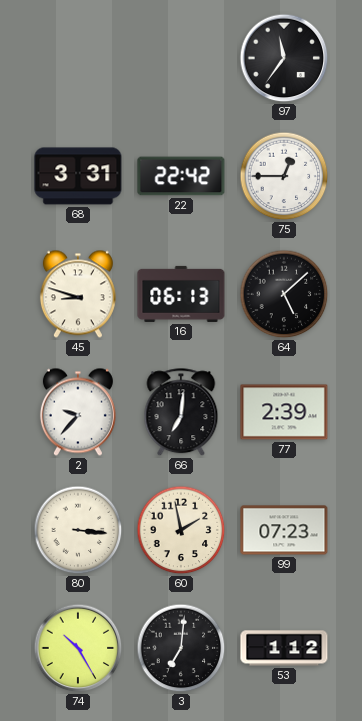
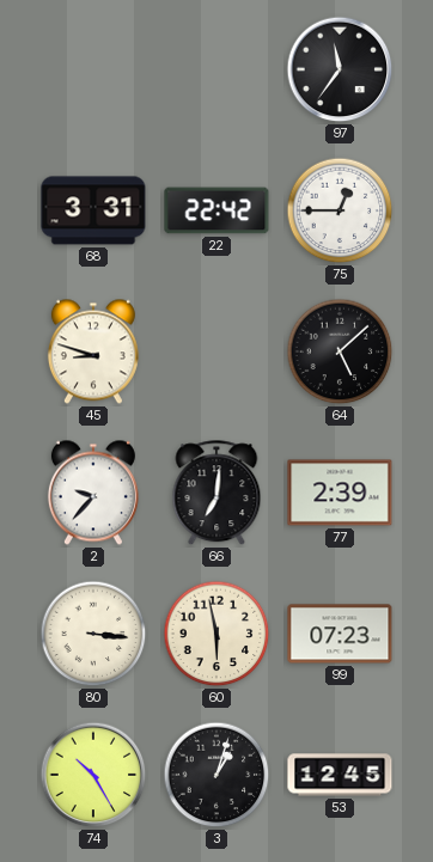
16: 06:13 -> none (181, 294)
60: 1:58 -> 5:58 (216, 634)
3: 7:01 -> 1:03 (216, 775)
53: 1:12 -> 12:45 (340, 775)
